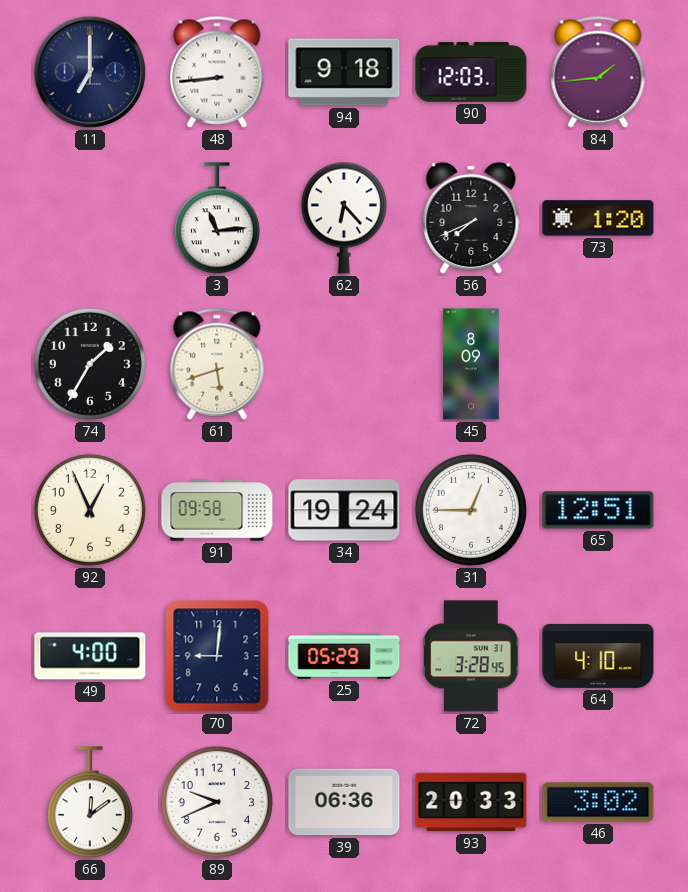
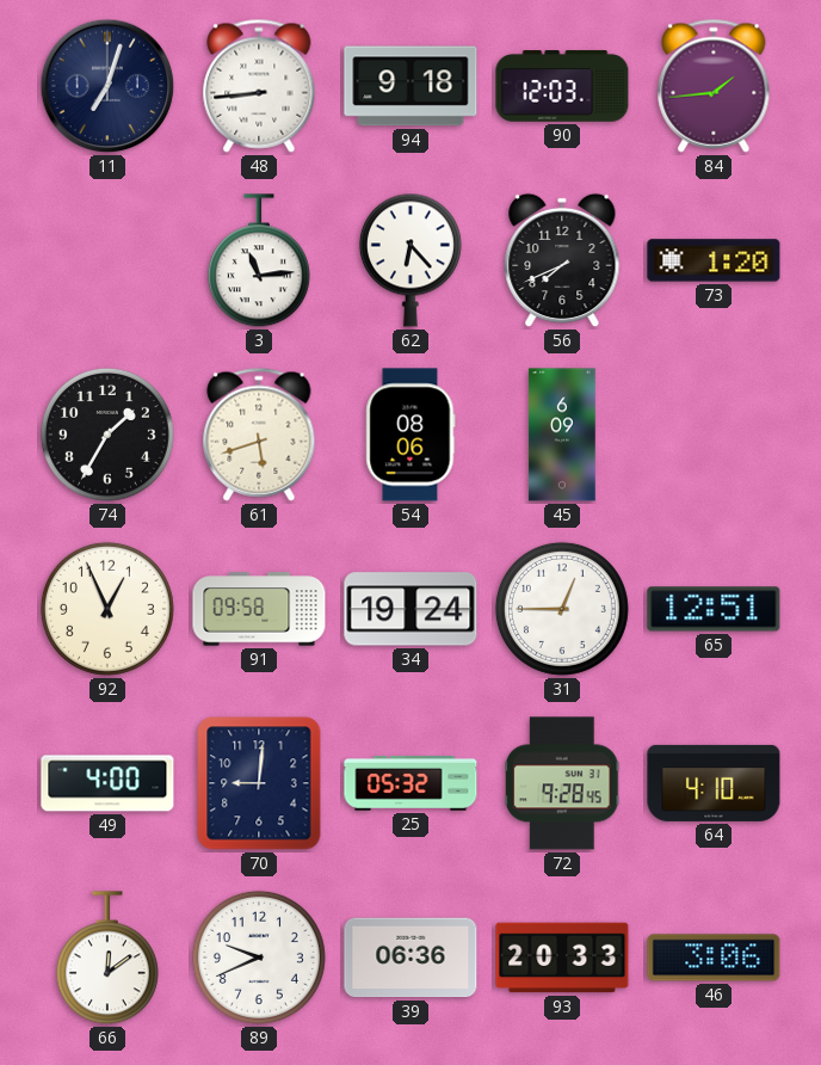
11: 7:00 -> 7:03 (107, 86)
54: none -> 08:06 (410, 435)
45: 8:09 -> 6:09 (562, 435)
25: 05:29 -> 05:32 (410, 784)
72: 3:28 -> 9:28 (563, 783)
46: 3:02 -> 3:06 (714, 958)
